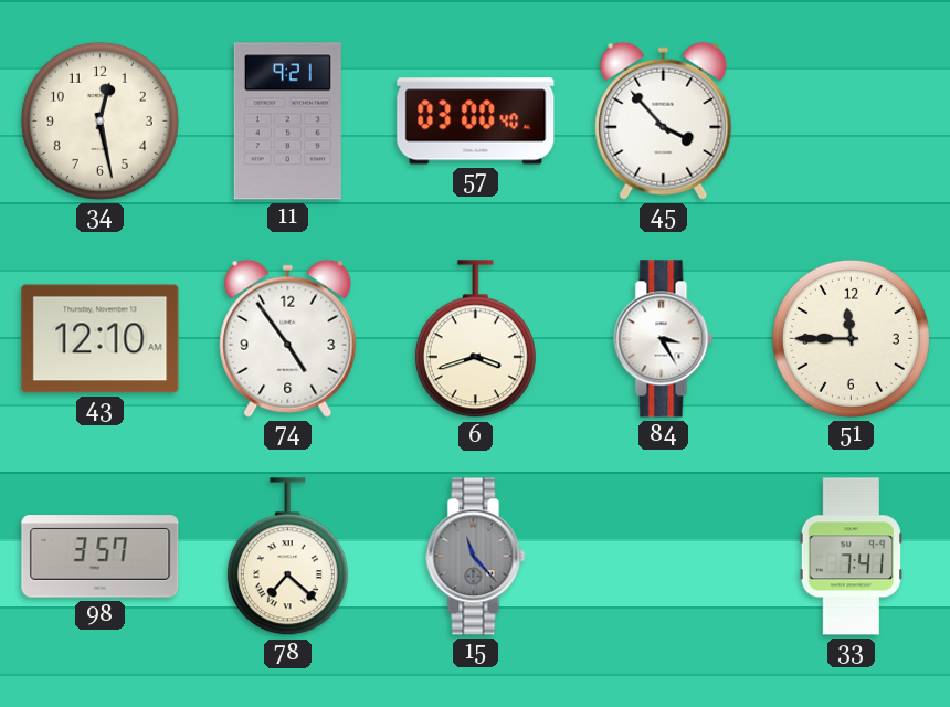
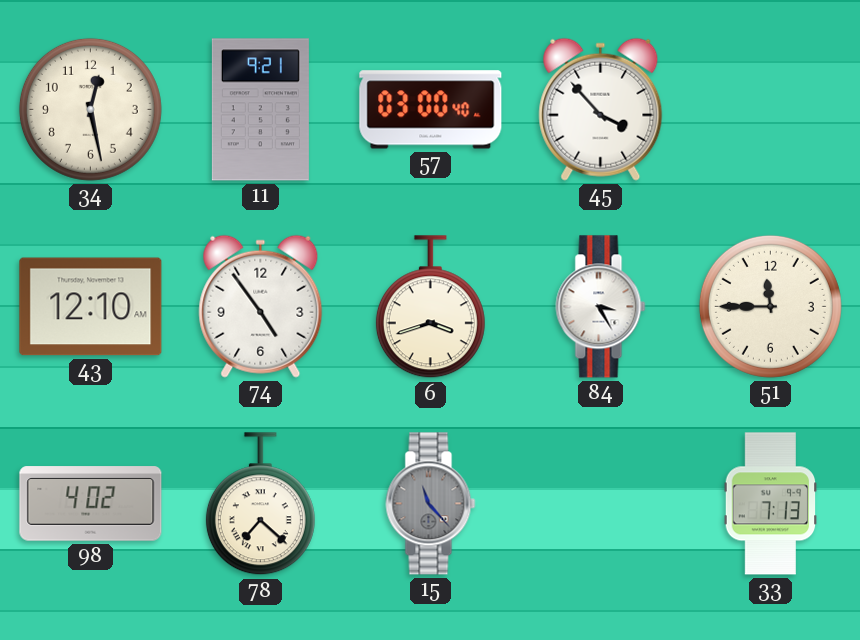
98: 3:57 -> 4:02 (91, 504)
33: 7:41 -> 7:13 (771, 504)
